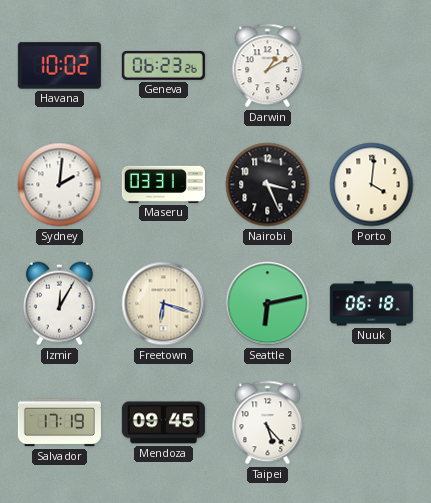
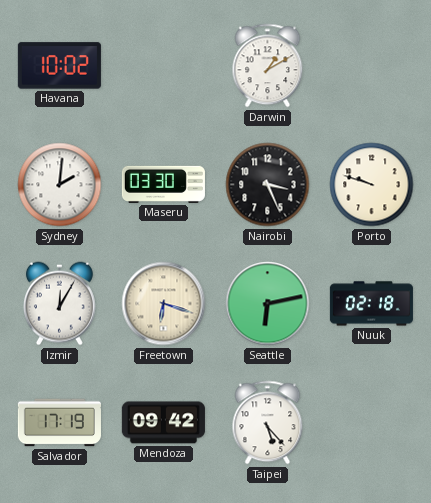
Geneva: 06:23 -> none (163, 65)
Maseru: 03:31 -> 03:30 (163, 184)
Porto: 4:01 -> 9:48 (372, 185)
Nuuk: 06:18 -> 02:18 (371, 304)
Mendoza: 09:45 -> 09:42 (163, 423)
